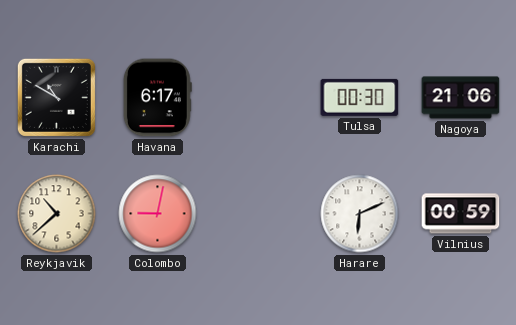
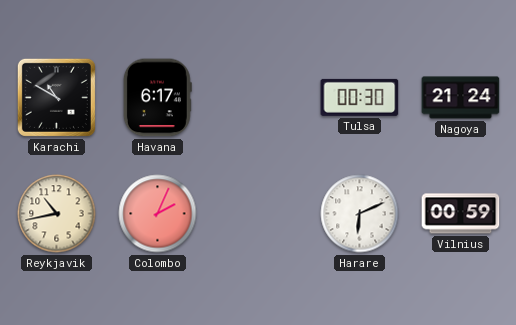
Nagoya: 21:06 -> 21:24 (461, 98)
Reykjavik: 10:38 -> 10:43 (57, 214)
Colombo: 9:02 -> 2:04 (158, 214)
